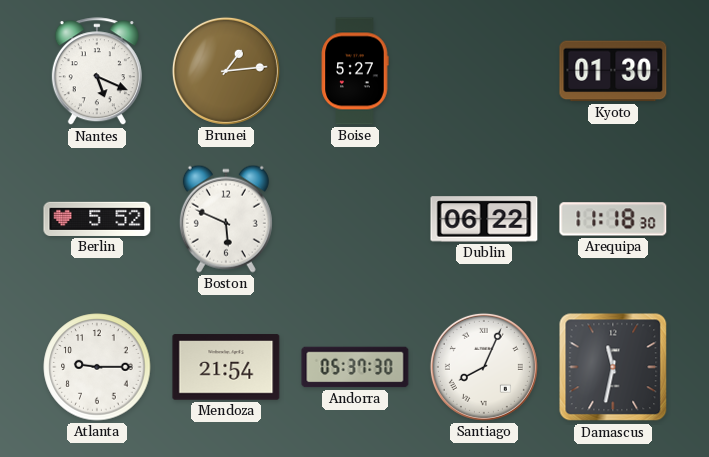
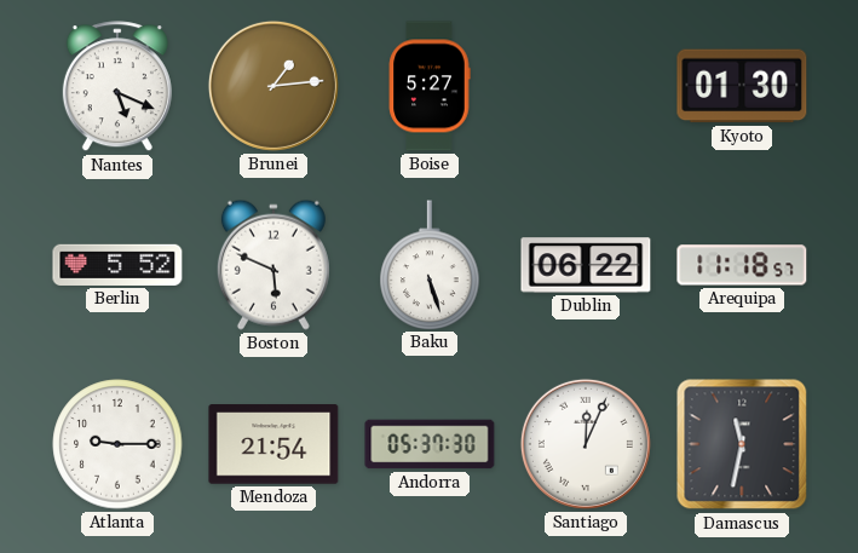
Baku: none -> 5:27 (430, 265)
Arequipa: 11:18:30 -> 11:18:57 (742, 265)
Santiago: 8:04 -> 12:04 (586, 444)
